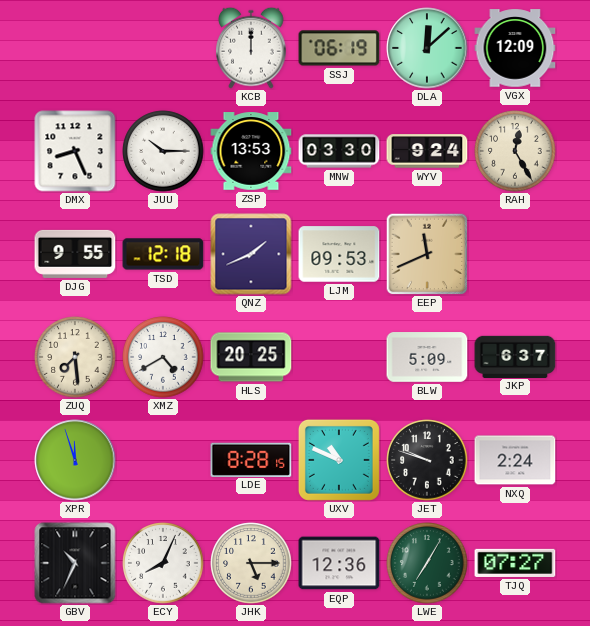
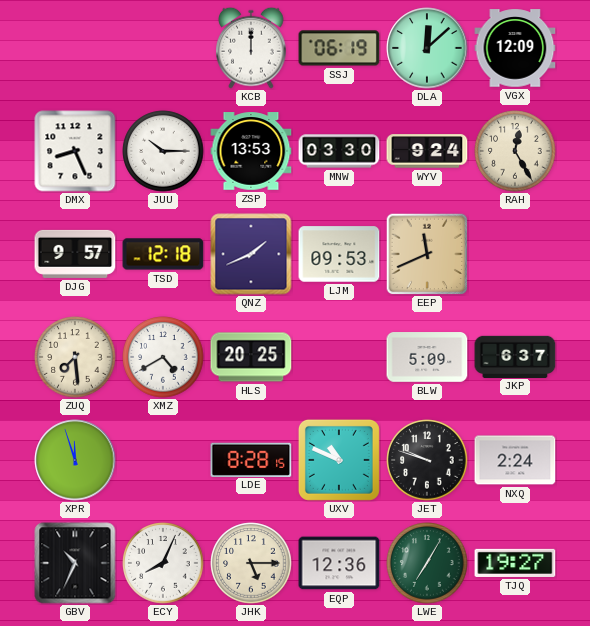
DJG: 9:55 -> 9:57 (75, 254)
TJQ: 07:27 -> 19:27 (515, 563)
